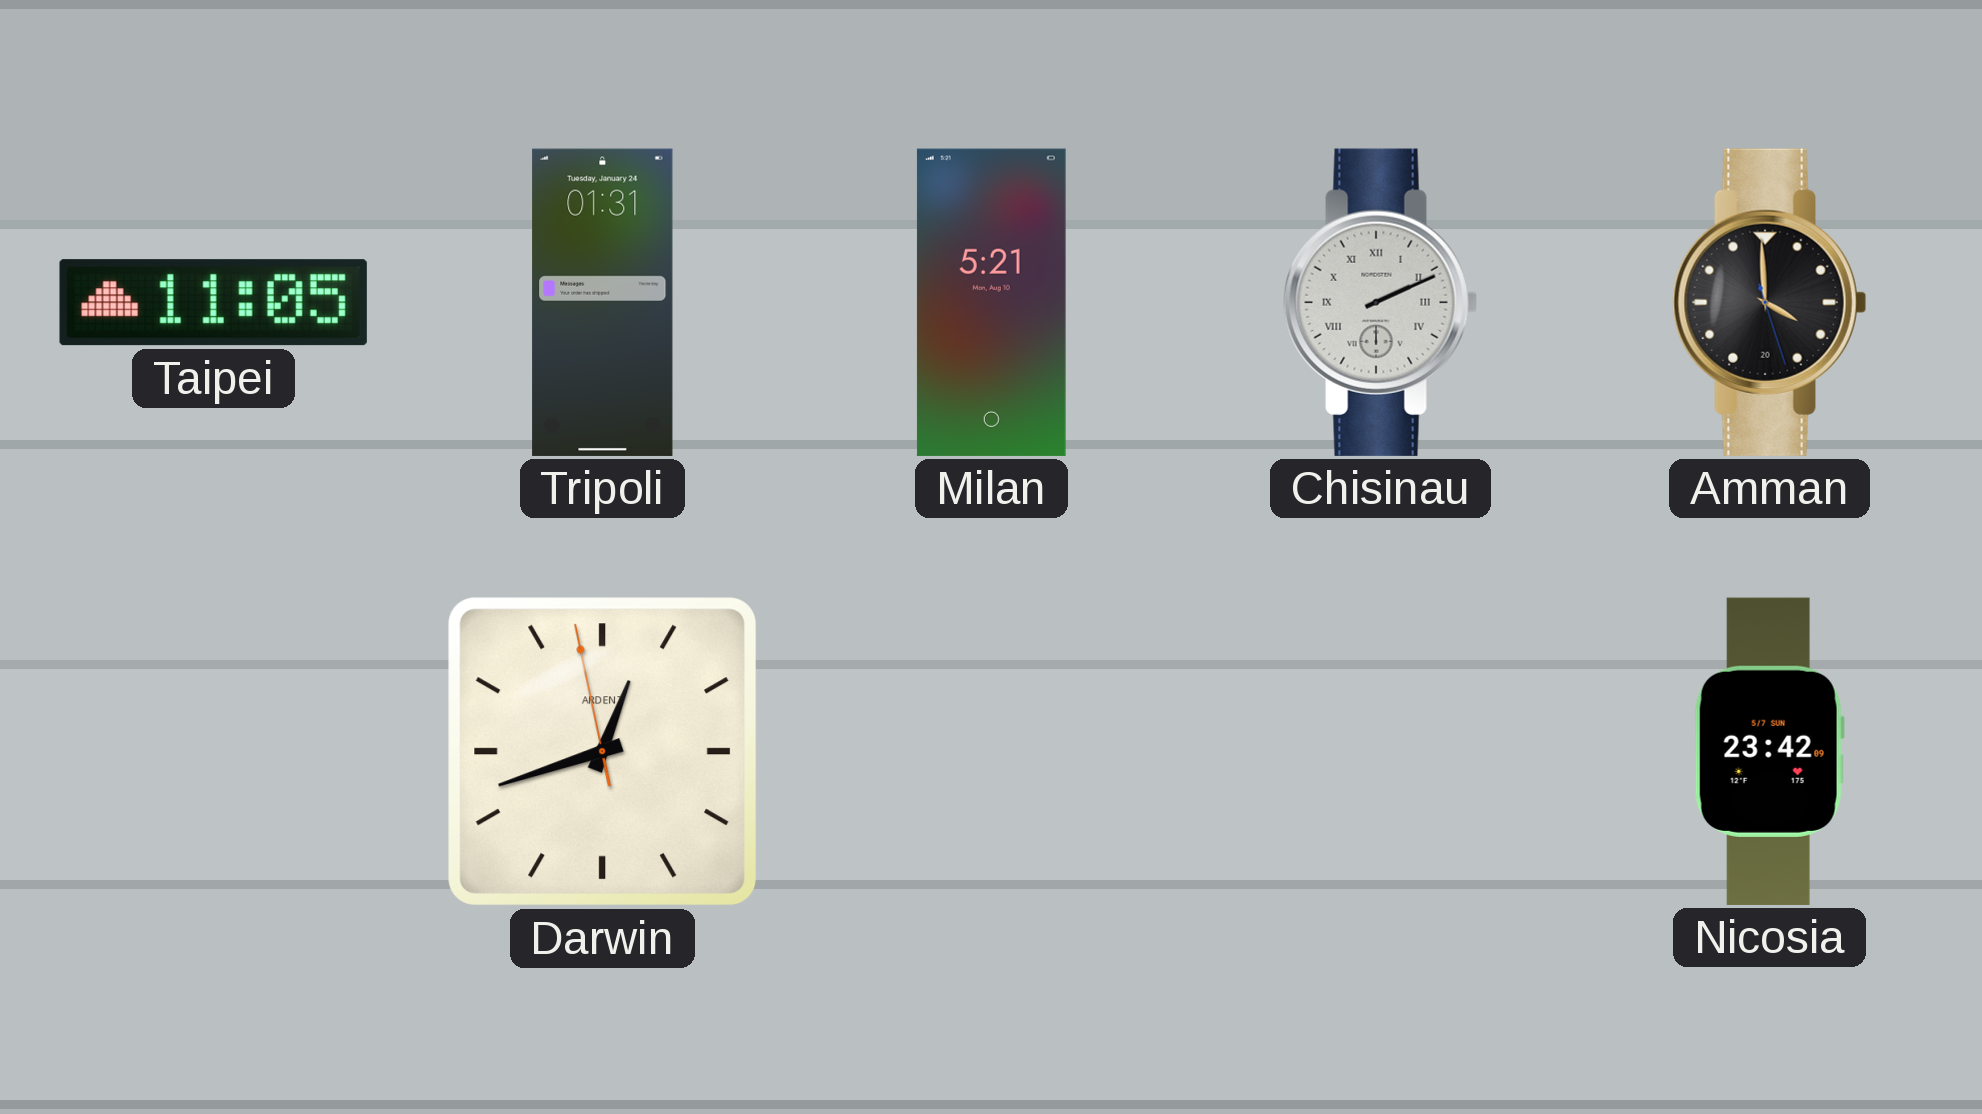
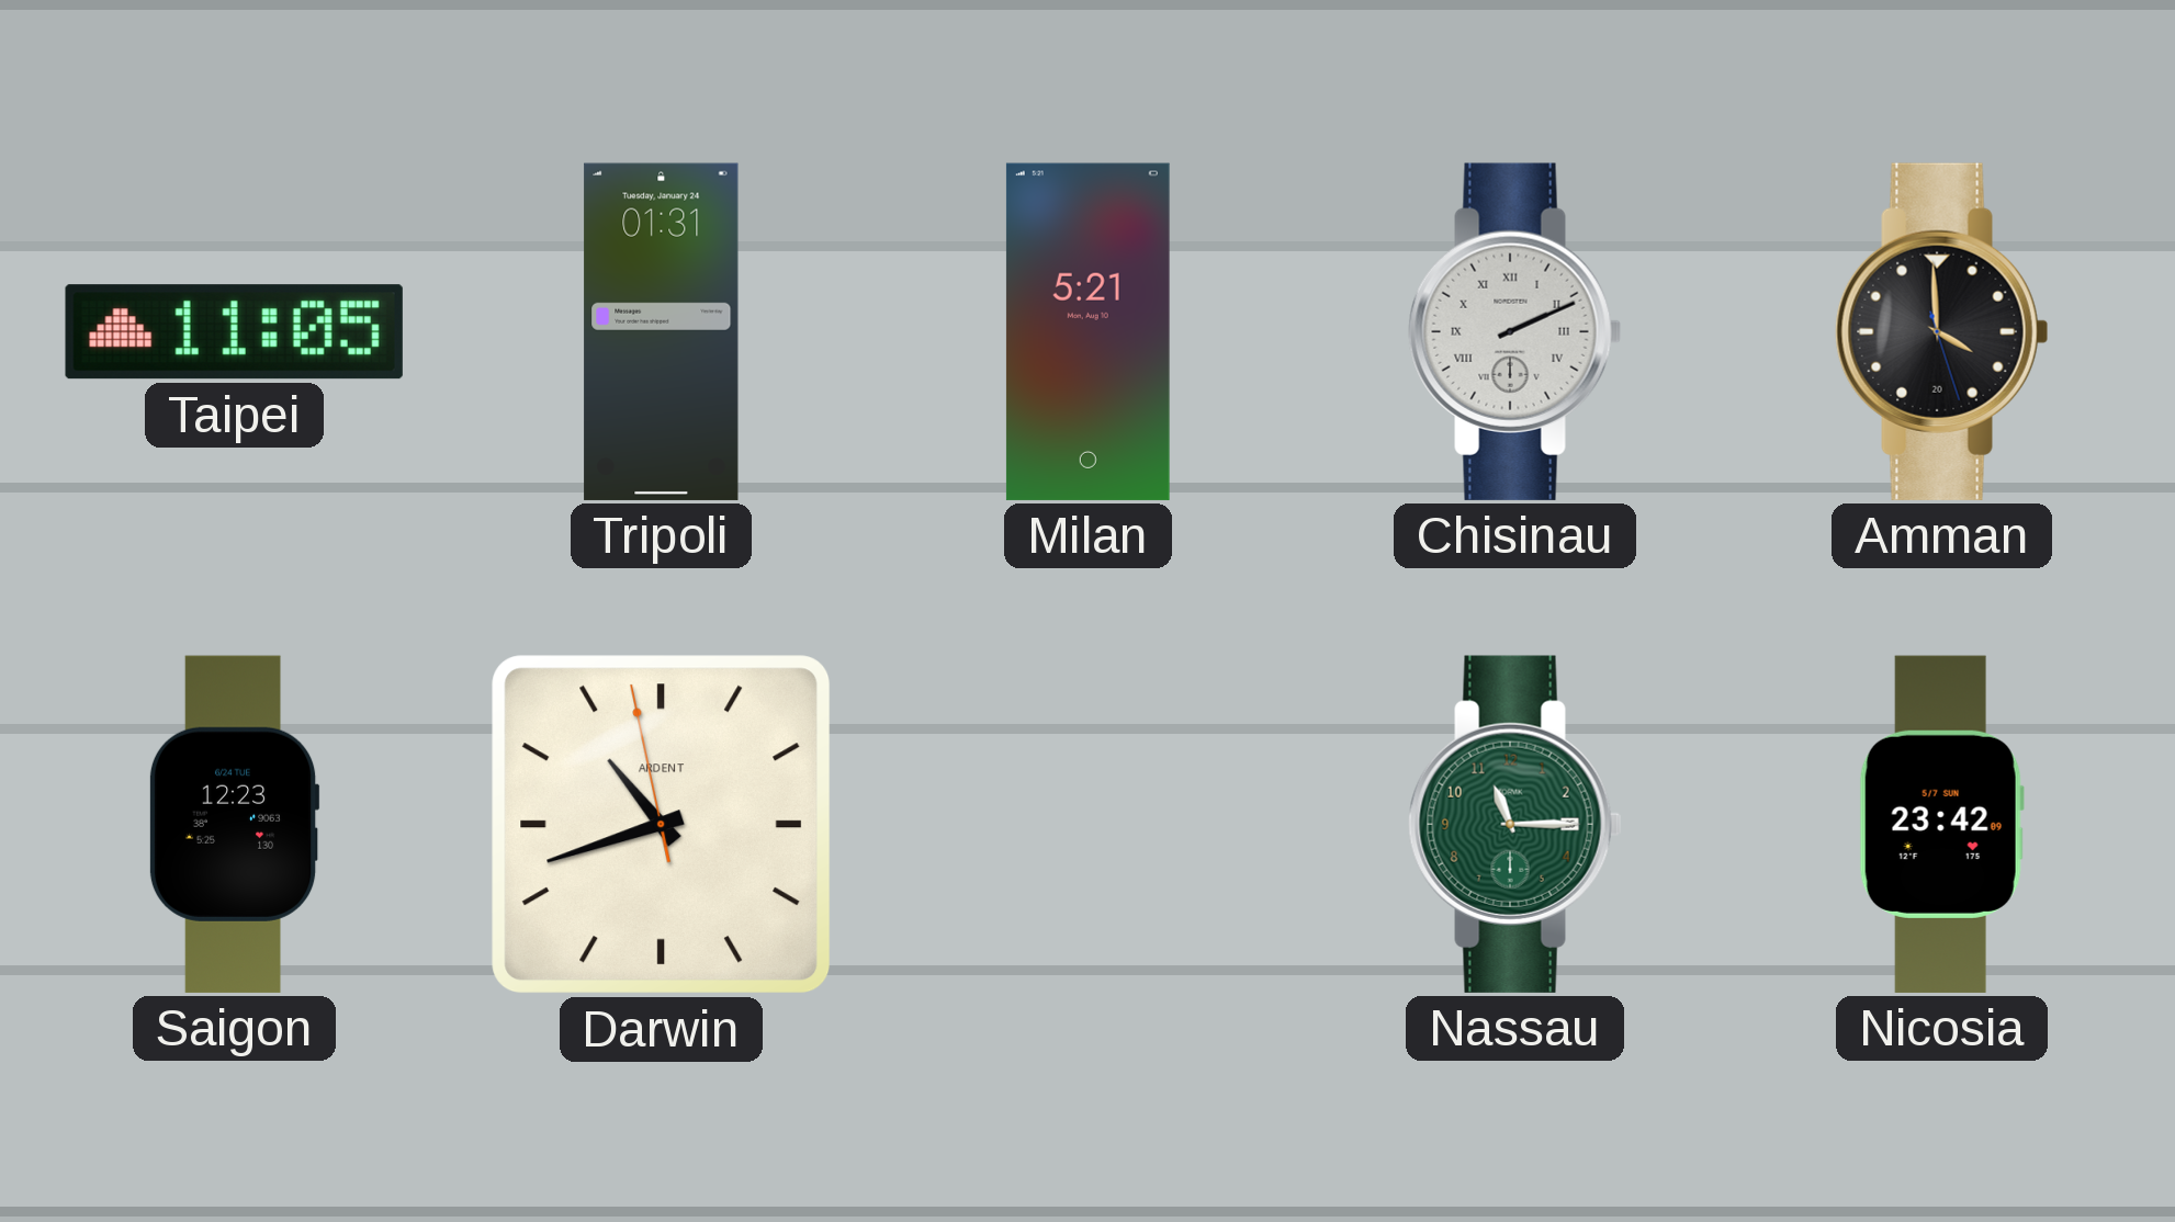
Saigon: none -> 12:23 (234, 824)
Darwin: 12:41 -> 10:41 (662, 825)
Nassau: none -> 11:15 (1515, 824)
